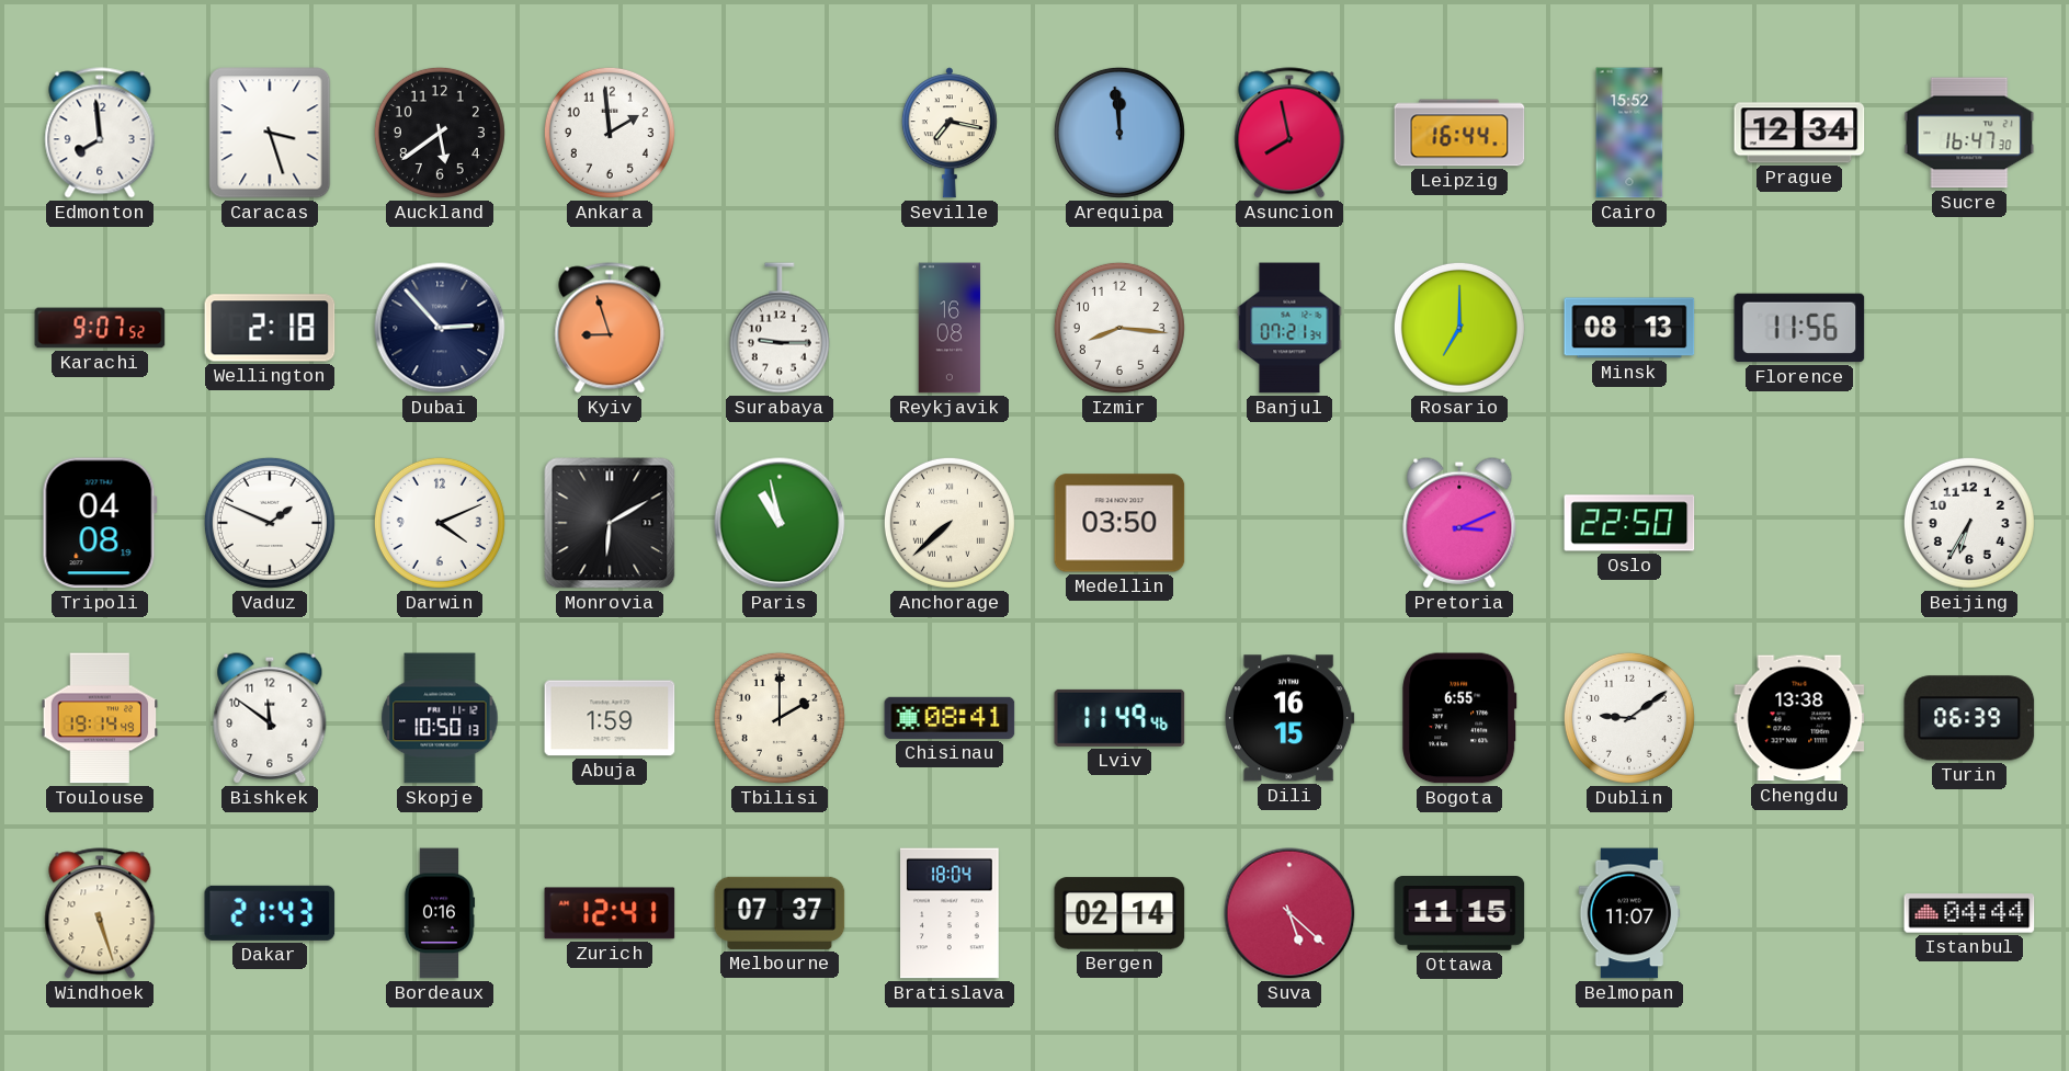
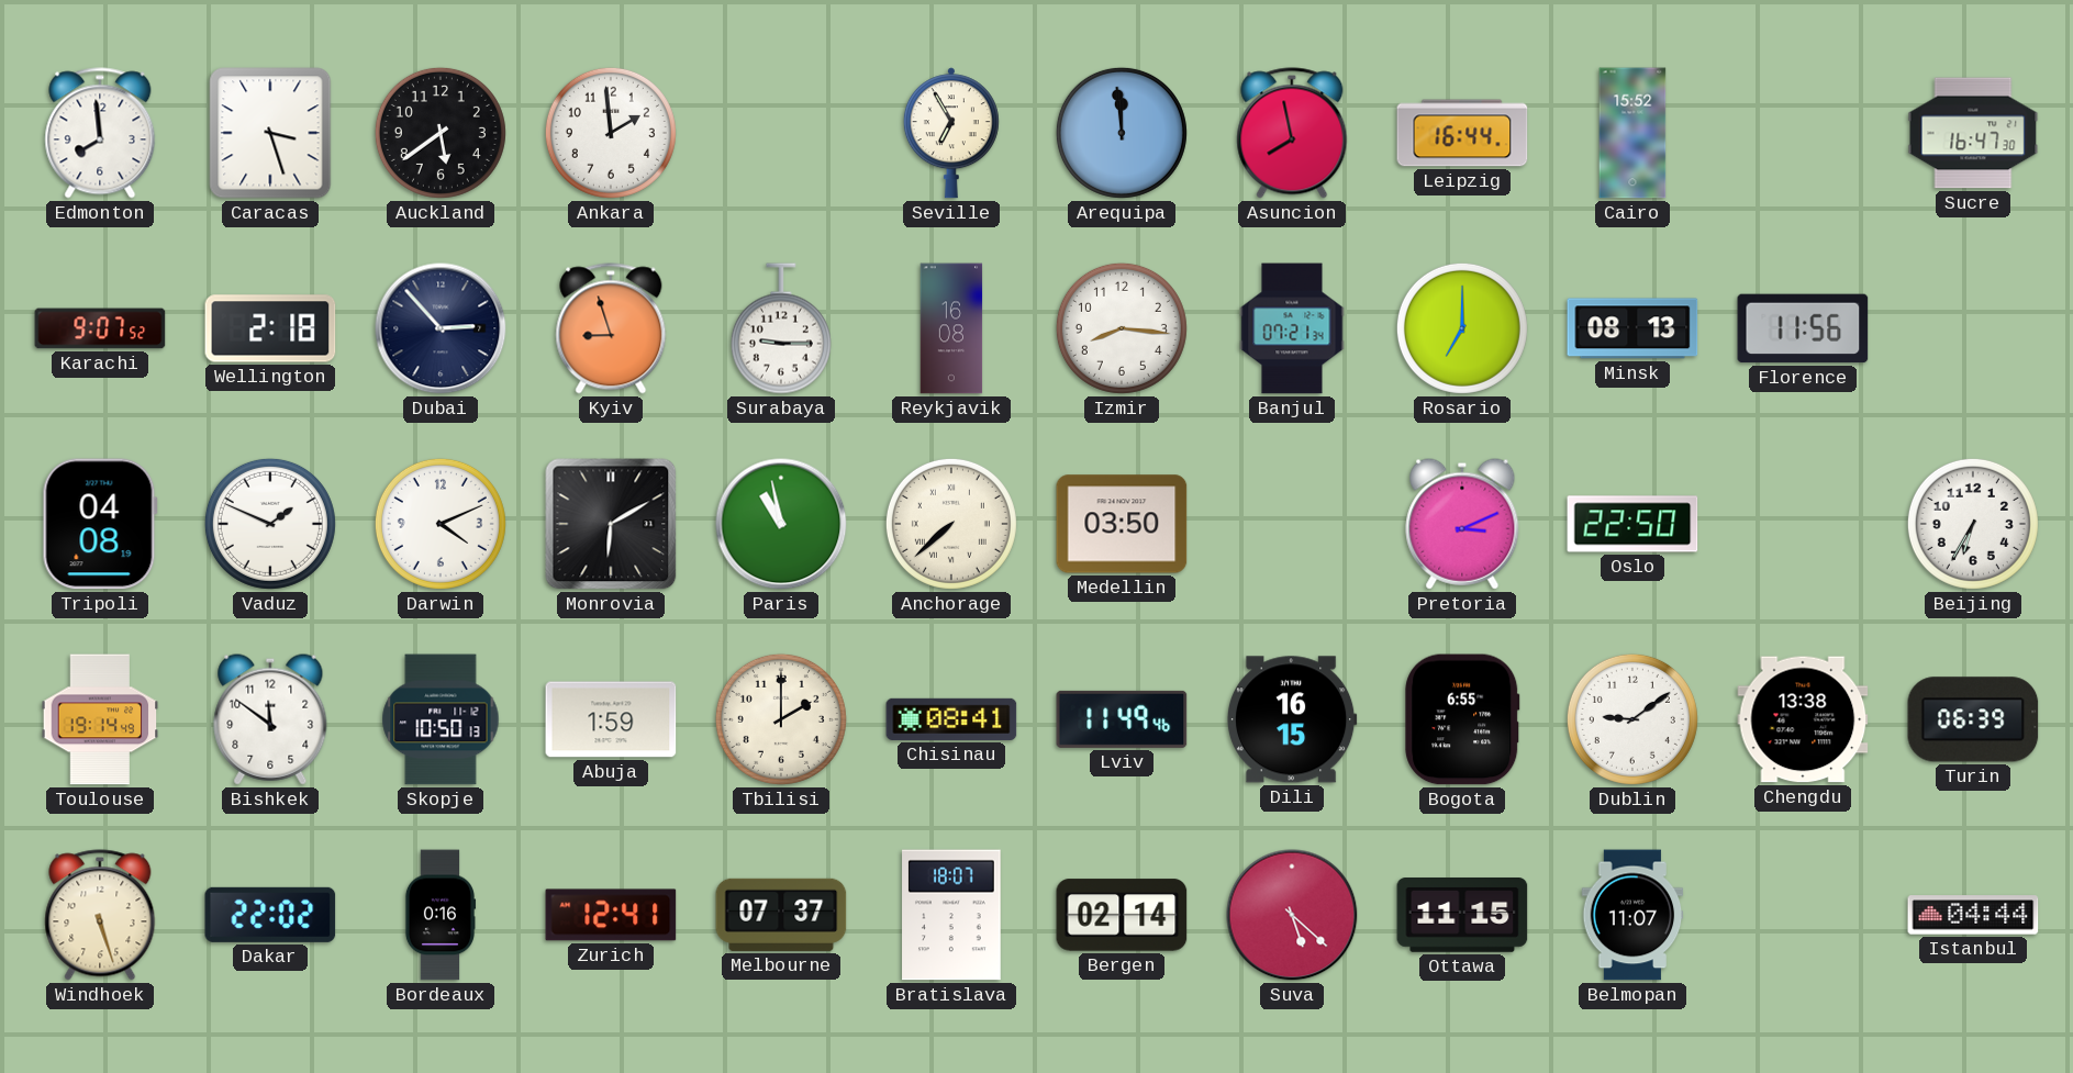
Seville: 7:17 -> 6:55 (951, 133)
Prague: 12:34 -> none (1799, 133)
Dakar: 21:43 -> 22:02 (270, 915)
Bratislava: 18:04 -> 18:07 (951, 915)
